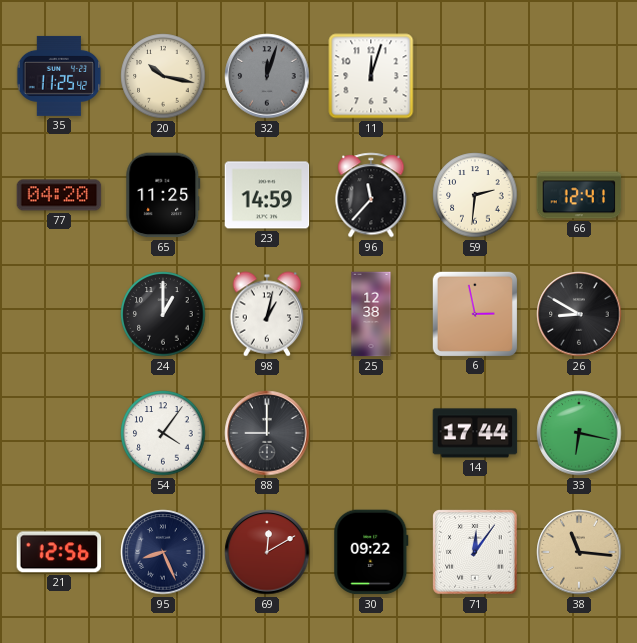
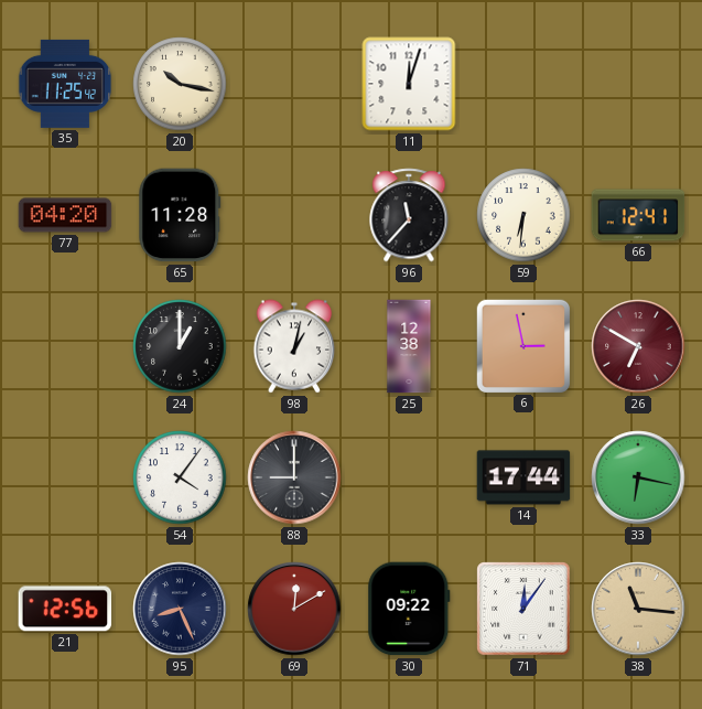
32: 12:03 -> none (267, 76)
65: 11:25 -> 11:28 (180, 215)
23: 14:59 -> none (267, 195)
59: 2:31 -> 6:31 (523, 215)
26: 8:50 -> 6:50 (638, 346)
26 dial: black -> burgundy (638, 346)
